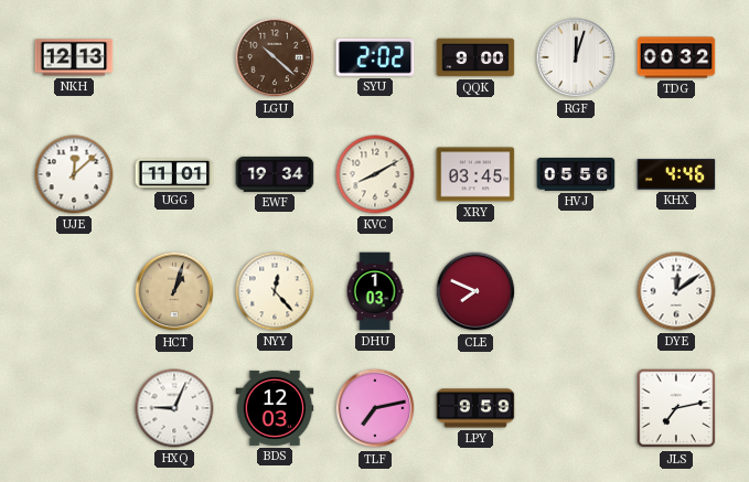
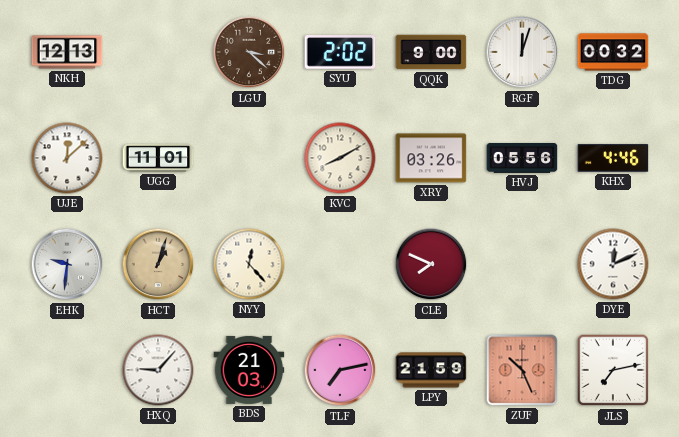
LGU: 10:22 -> 3:22 (249, 52)
EWF: 19:34 -> none (275, 174)
XRY: 03:45 -> 03:26 (431, 158)
EHK: none -> 9:31 (67, 264)
DHU: 1:03 -> none (375, 291)
DYE: 12:09 -> 12:11 (613, 264)
HXQ: 9:04 -> 9:07 (158, 370)
BDS: 12:03 -> 21:03 (249, 370)
LPY: 9:59 -> 21:59 (431, 370)
ZUF: none -> 10:26 (522, 370)
